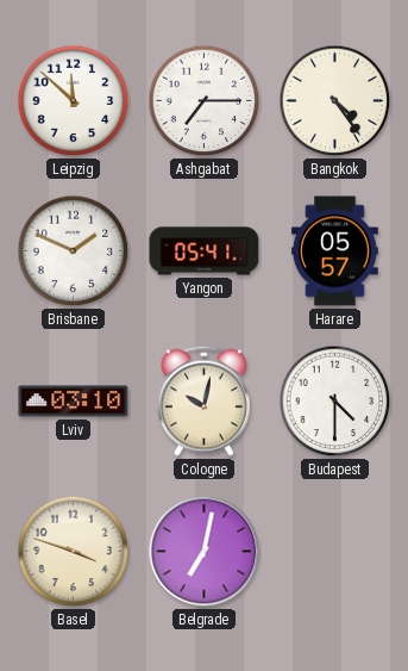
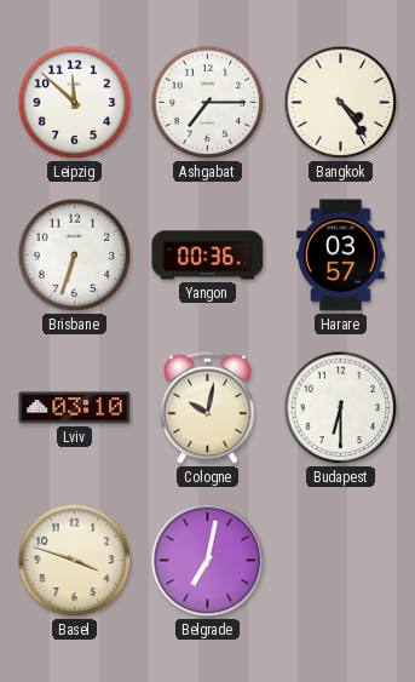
Brisbane: 1:49 -> 6:33 (75, 256)
Yangon: 05:41 -> 00:36 (208, 256)
Harare: 05:57 -> 03:57 (341, 256)
Budapest: 4:30 -> 6:30 (341, 408)
